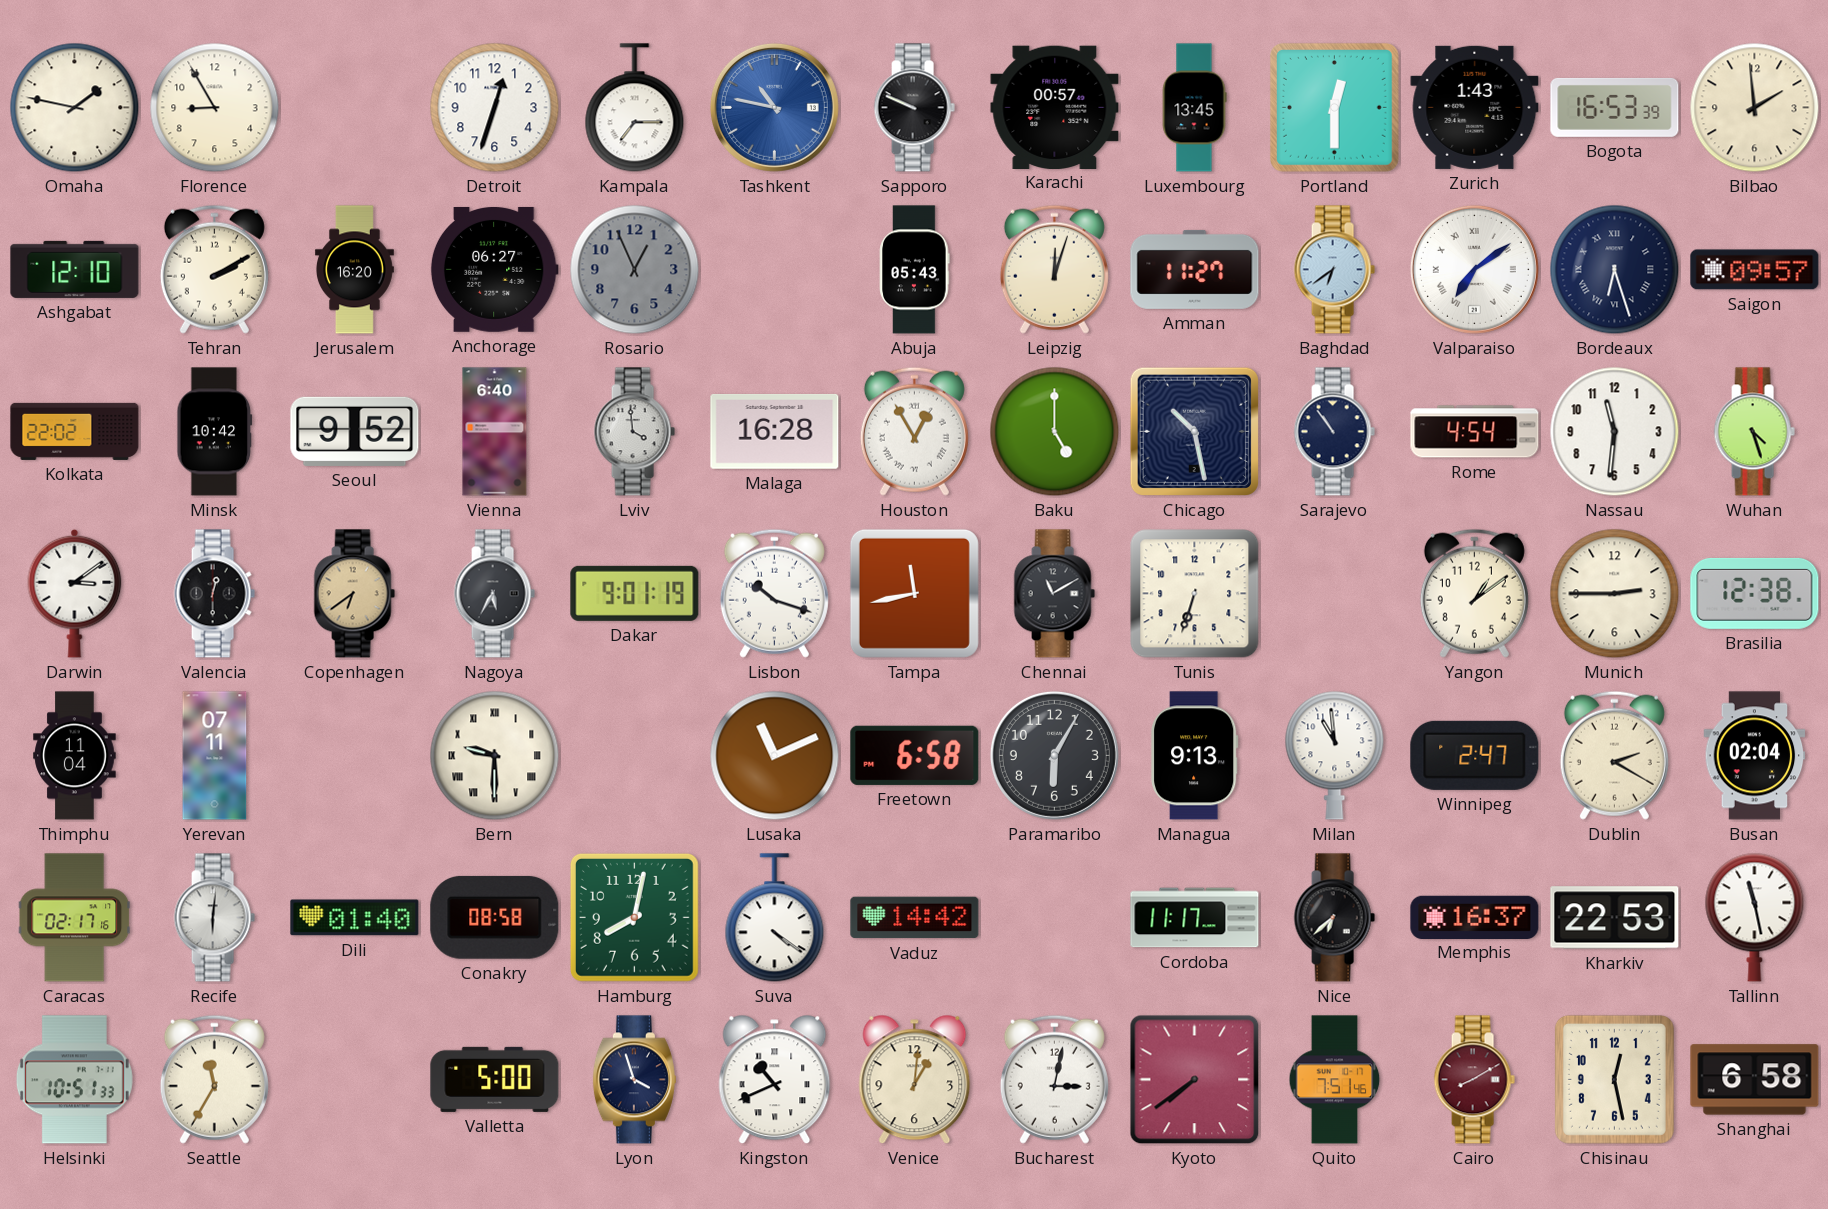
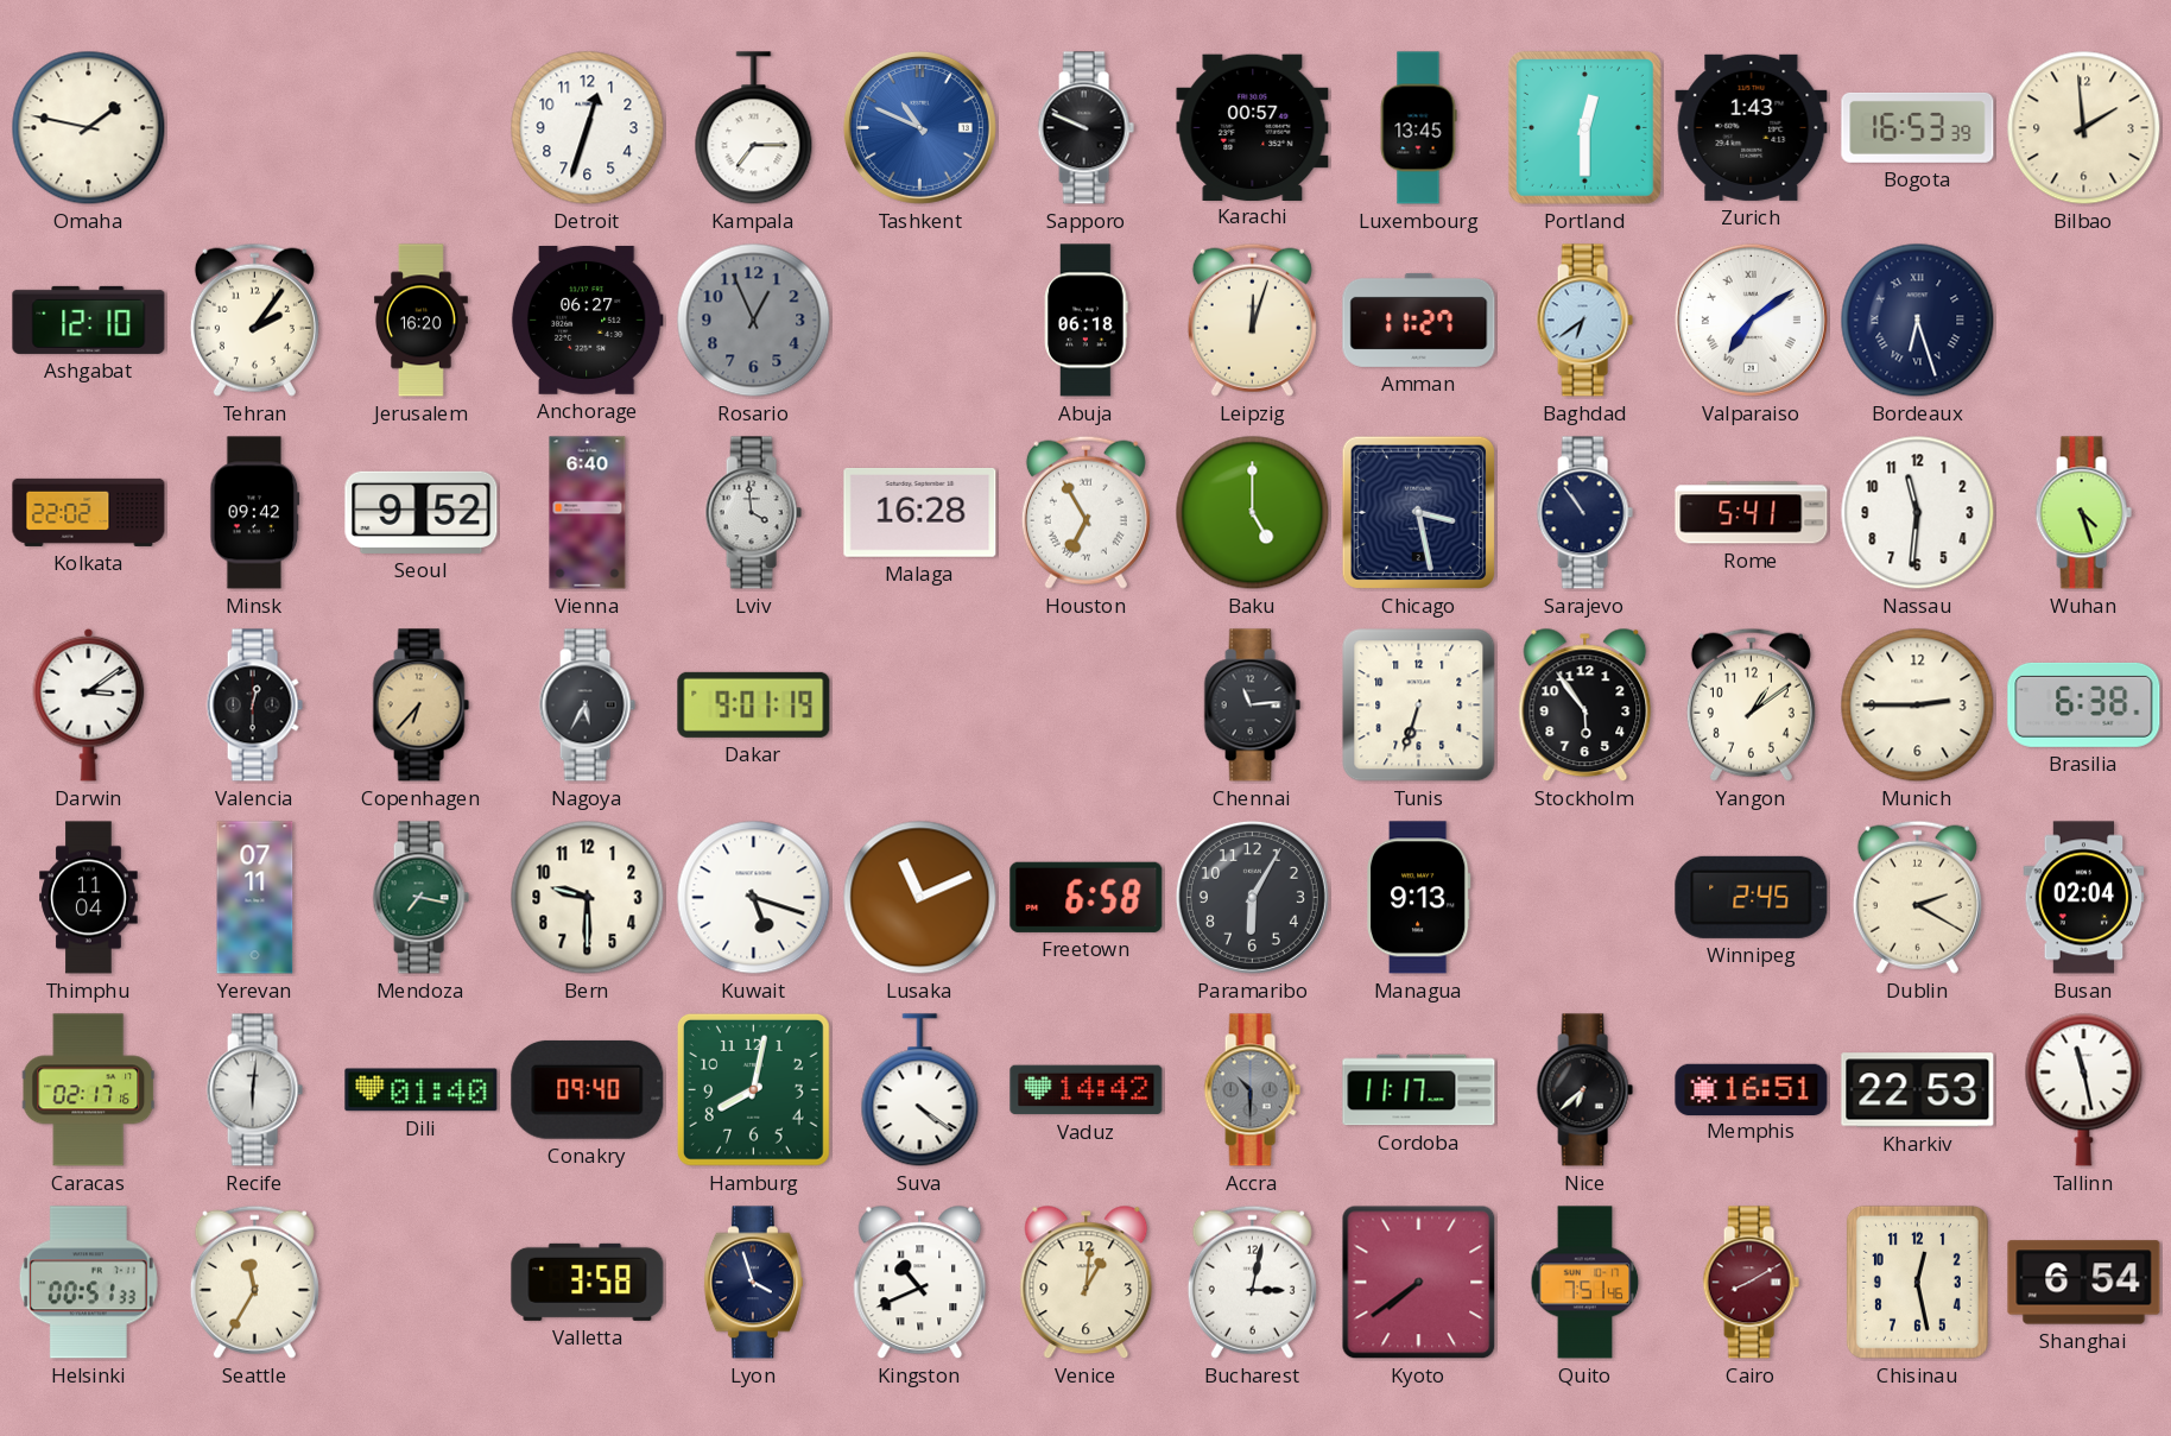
Florence: 8:55 -> none (215, 108)
Tashkent: 10:47 -> 10:49 (919, 127)
Tehran: 2:10 -> 2:06 (254, 320)
Abuja: 05:43 -> 06:18 (1087, 321)
Saigon: 09:57 -> none (1755, 270)
Minsk: 10:42 -> 09:42 (255, 513)
Houston: 12:55 -> 6:55 (1085, 512)
Chicago: 10:28 -> 3:28 (1418, 512)
Rome: 4:54 -> 5:41 (1752, 513)
Copenhagen: 6:39 -> 6:37 (420, 706)
Lisbon: 10:18 -> none (774, 593)
Tampa: 11:43 -> none (914, 593)
Chennai: 11:10 -> 11:14 (1252, 706)
Stockholm: none -> 5:54 (1585, 706)
Brasilia: 12:38 -> 6:38 (2084, 704)
Mendoza: none -> 7:17 (420, 898)
Bern numerals: Roman -> Arabic (588, 898)
Kuwait: none -> 5:18 (754, 898)
Milan: 10:59 -> none (1335, 755)
Winnipeg: 2:47 -> 2:45 (1752, 897)
Conakry: 08:58 -> 09:40 (588, 1089)
Accra: none -> 10:30 (1252, 1090)
Memphis: 16:37 -> 16:51 (1752, 1089)
Helsinki: 10:51 -> 00:51 (88, 1283)
Valletta: 5:00 -> 3:58 (588, 1282)
Shanghai: 6:58 -> 6:54 (2084, 1283)
